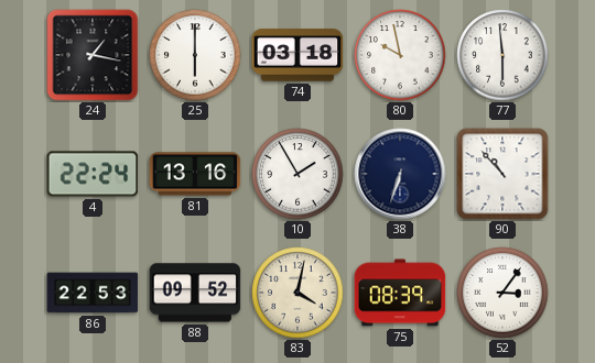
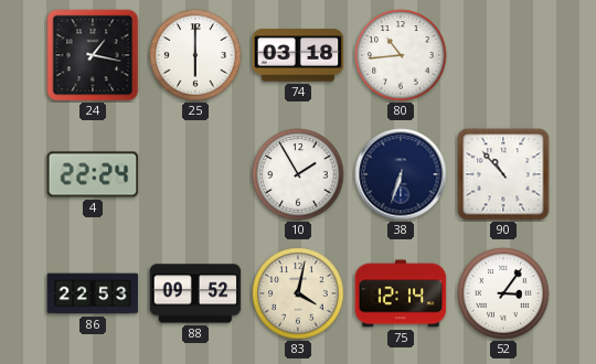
80: 9:58 -> 10:44 (401, 55)
77: 5:59 -> none (502, 55)
81: 13:16 -> none (195, 174)
75: 08:39 -> 12:14 (401, 293)
